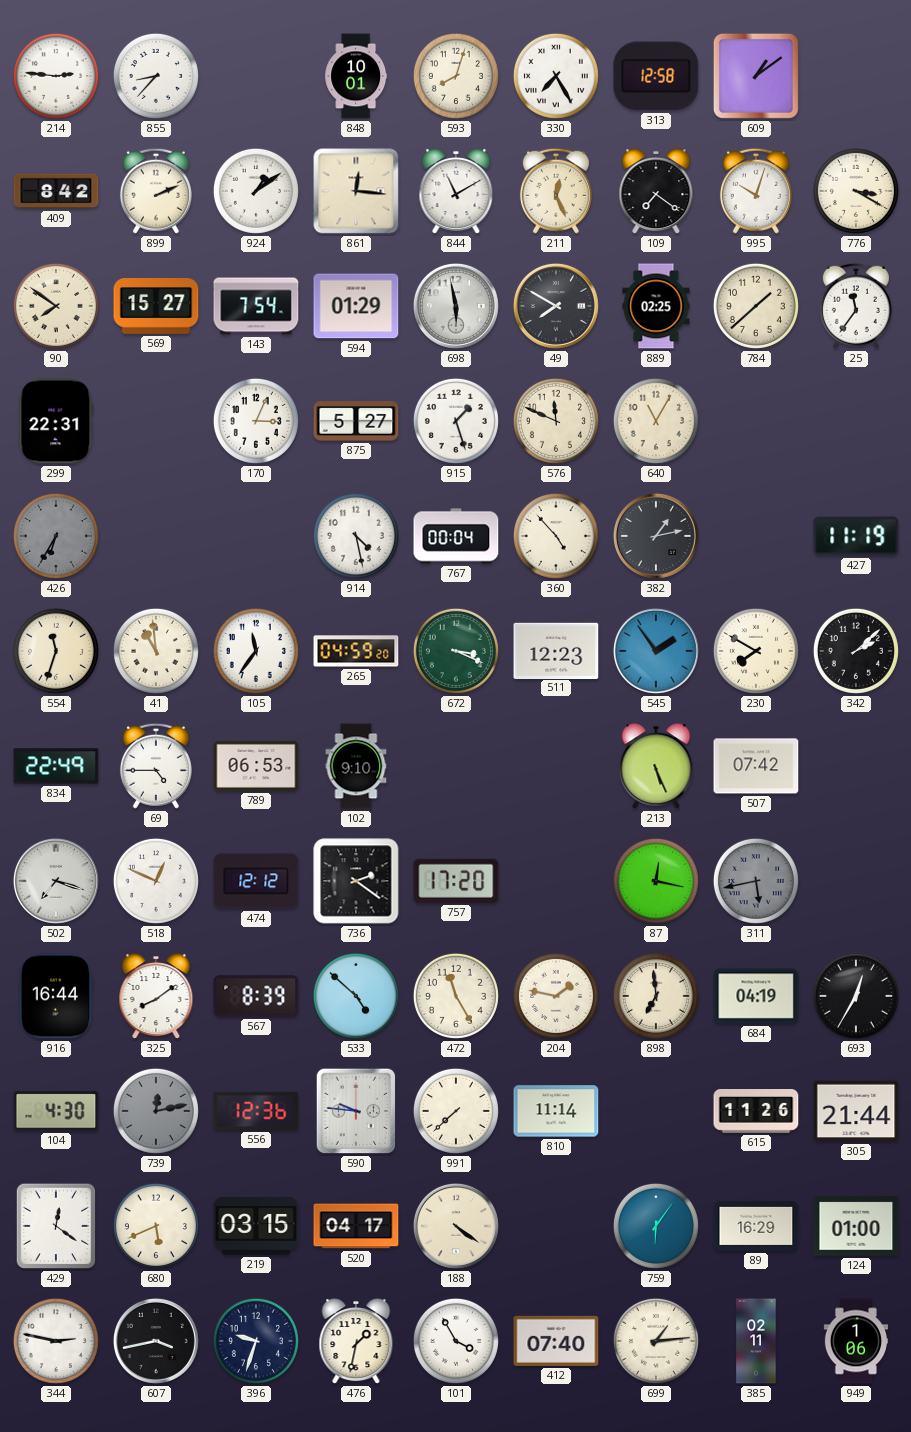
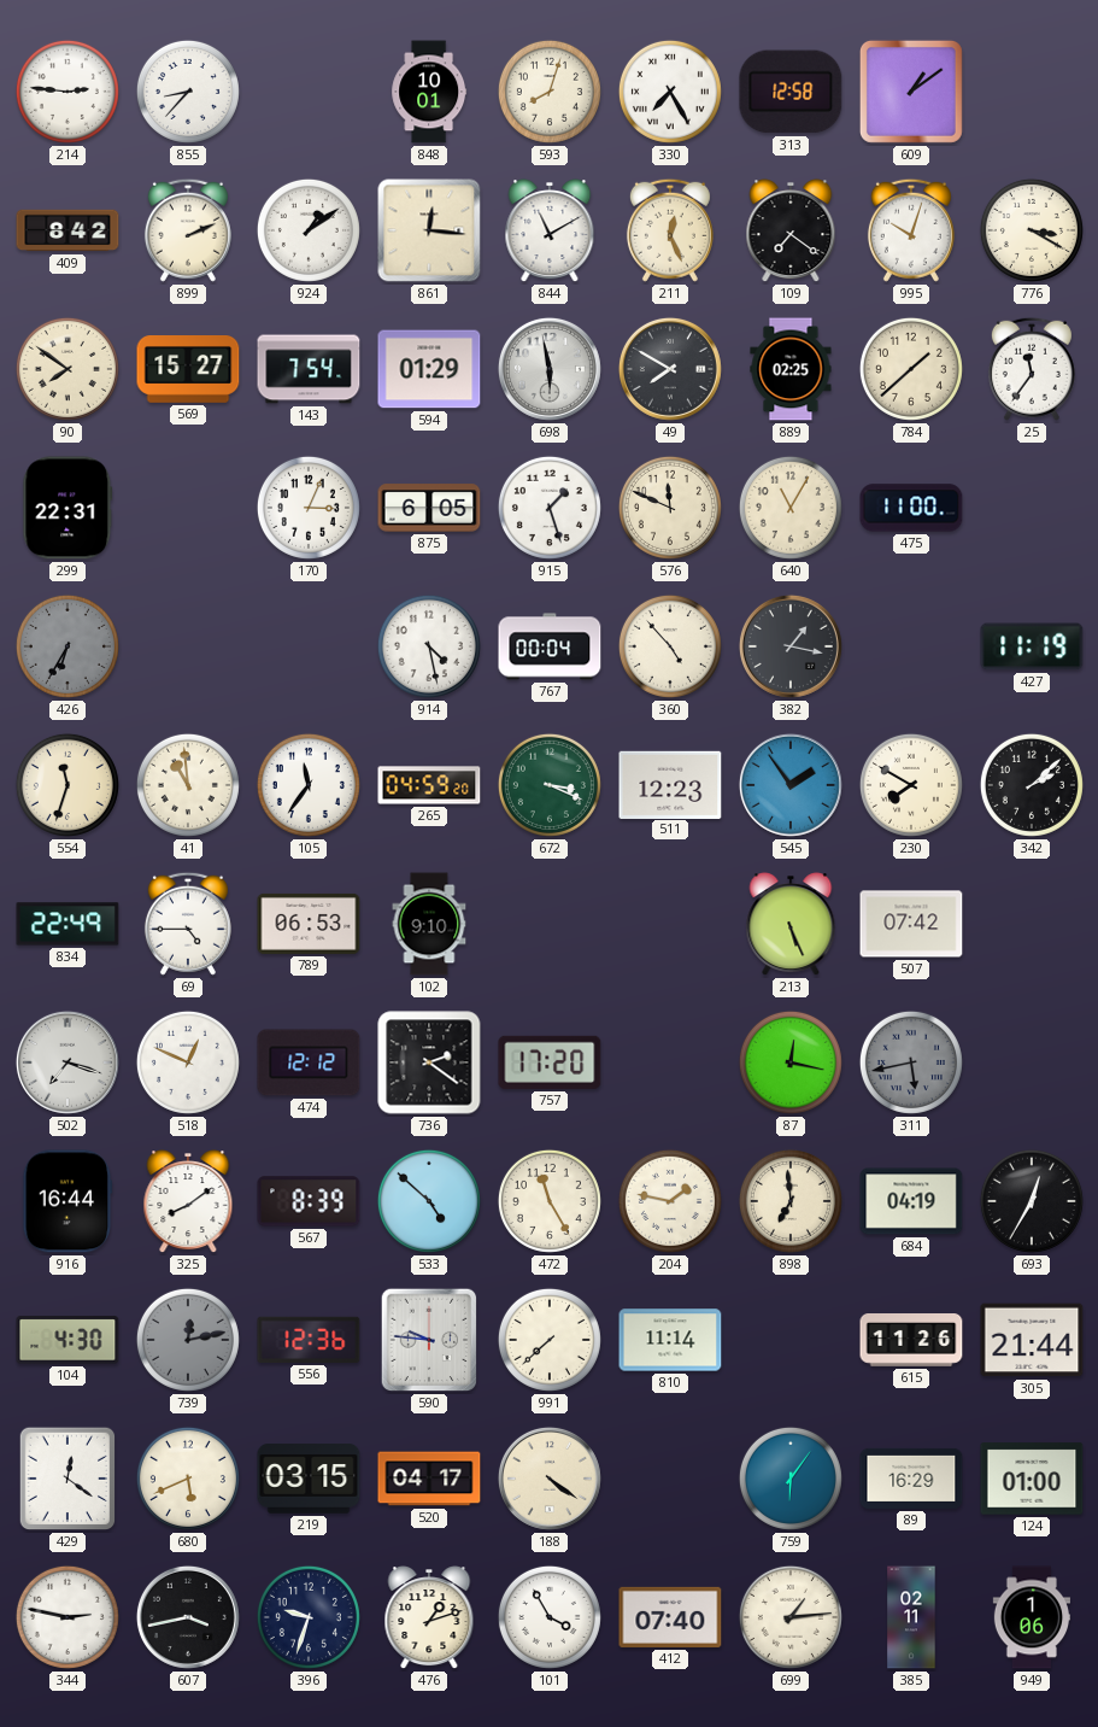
875: 5:27 -> 6:05 (429, 508)
475: none -> 11:00 (911, 508)
382: 1:13 -> 1:17 (791, 646)
476: 1:32 -> 1:12 (429, 1618)
